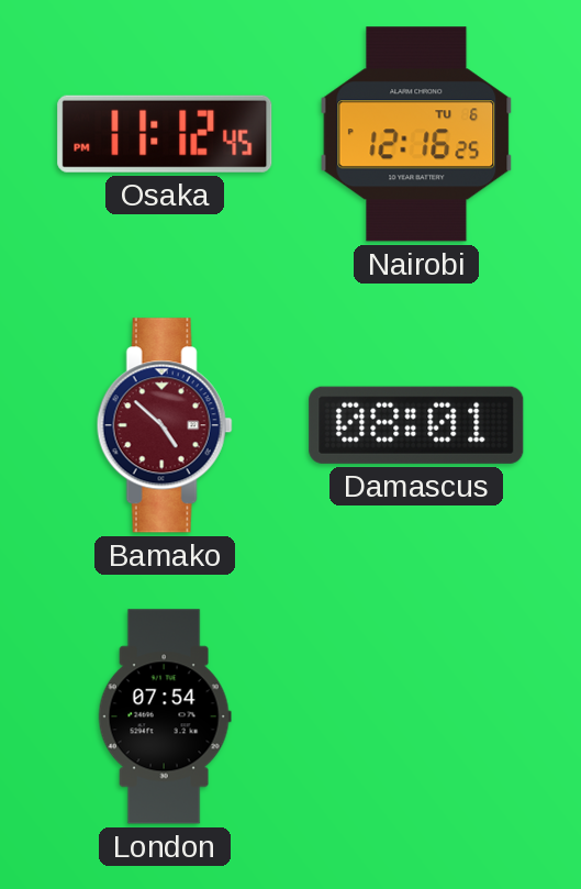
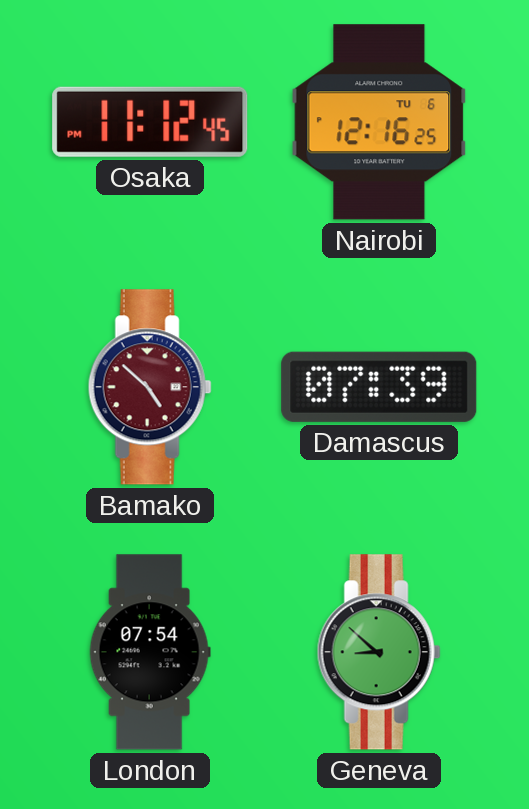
Damascus: 08:01 -> 07:39 (379, 387)
Geneva: none -> 8:52 (379, 652)
